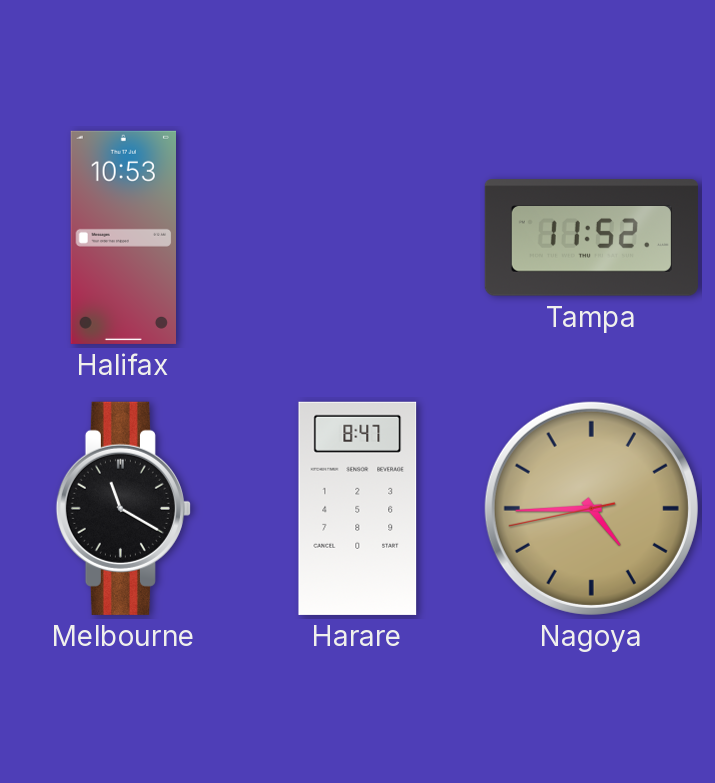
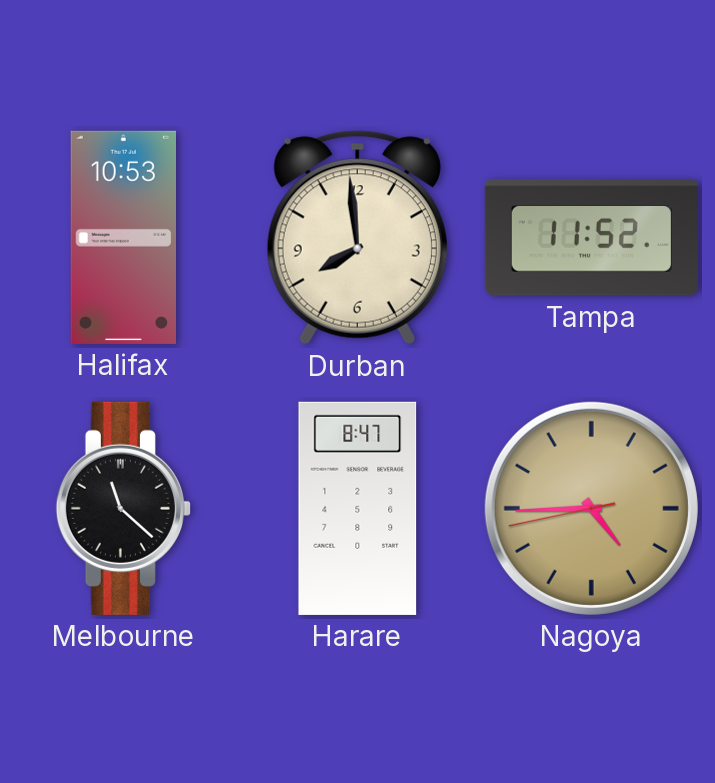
Durban: none -> 7:59 (357, 238)
Melbourne: 11:20 -> 11:22 (123, 508)
